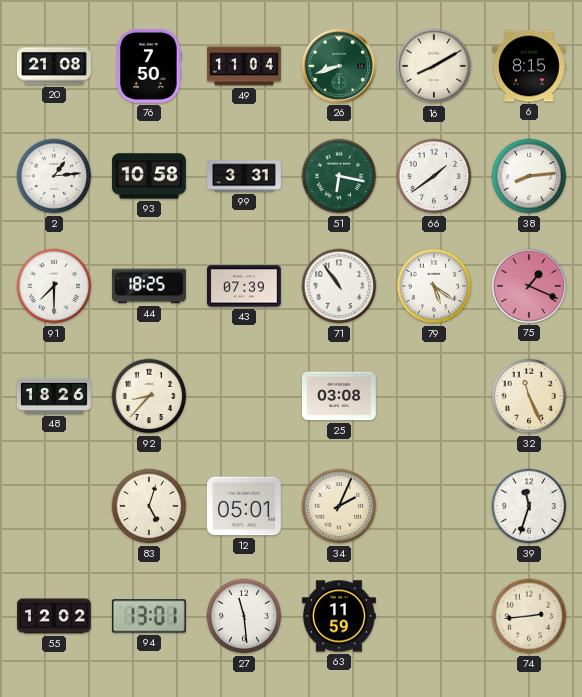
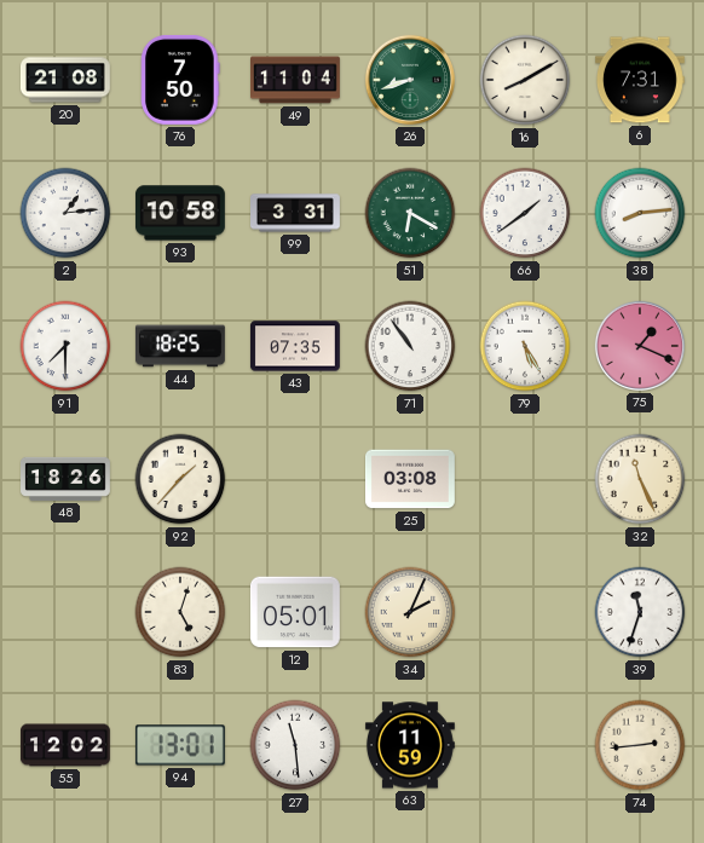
6: 8:15 -> 7:31 (640, 80)
51: 6:17 -> 6:20 (410, 213)
43: 07:39 -> 07:35 (295, 346)
79: 5:21 -> 5:25 (525, 346)
92: 8:37 -> 1:37 (180, 479)
